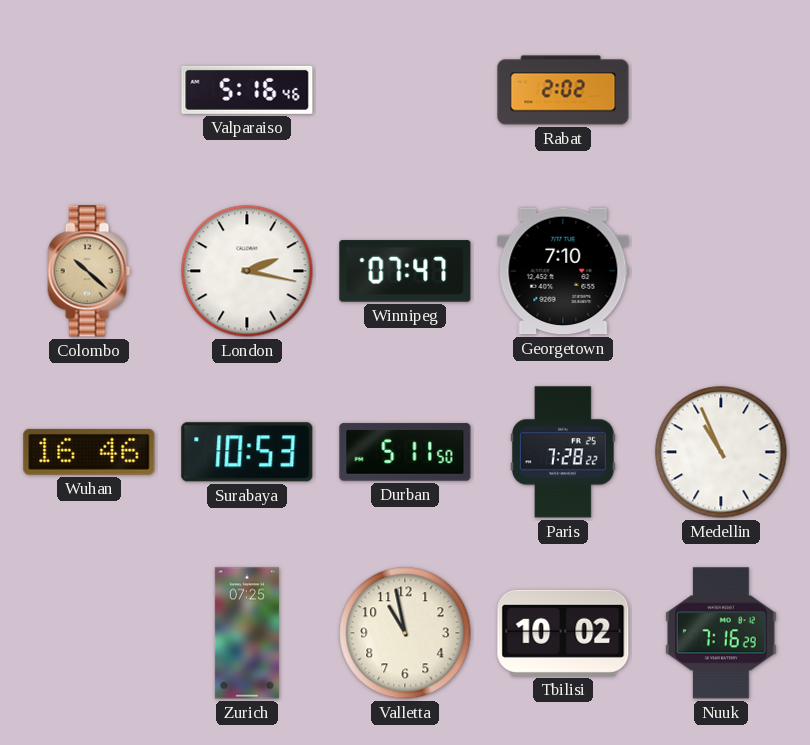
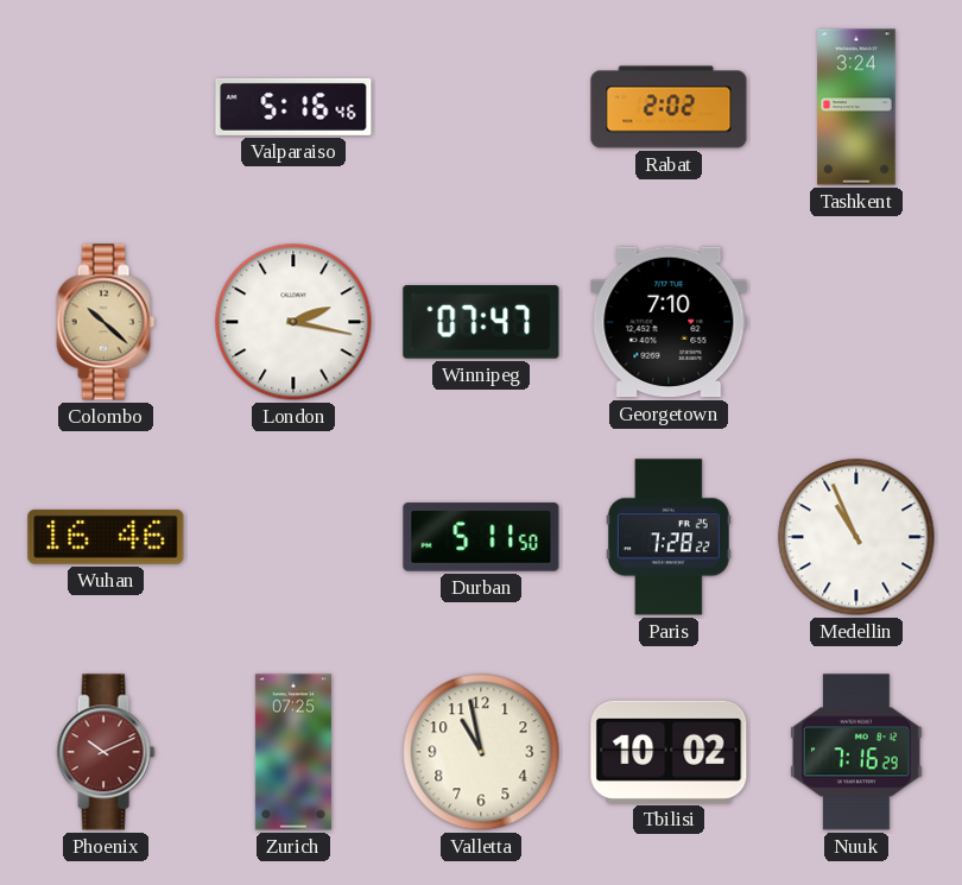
Tashkent: none -> 3:24 (856, 107)
Surabaya: 10:53 -> none (247, 452)
Phoenix: none -> 10:11 (106, 752)
